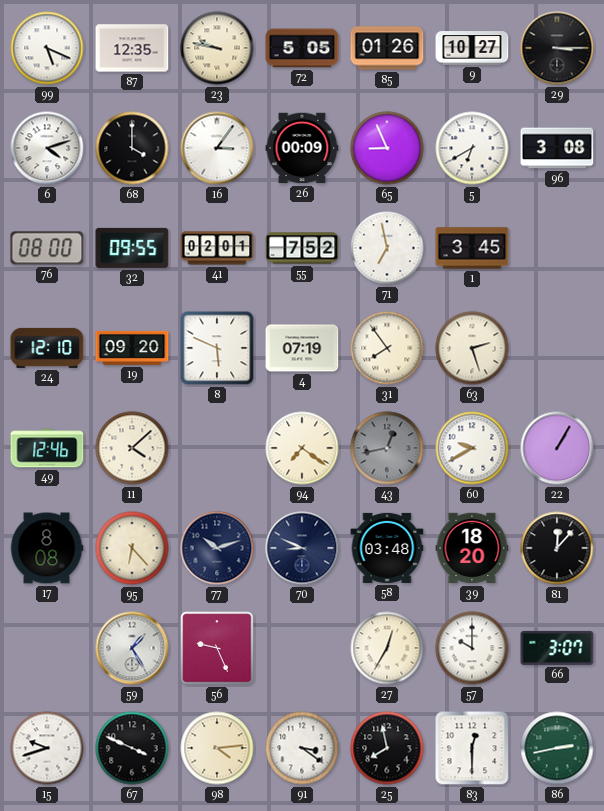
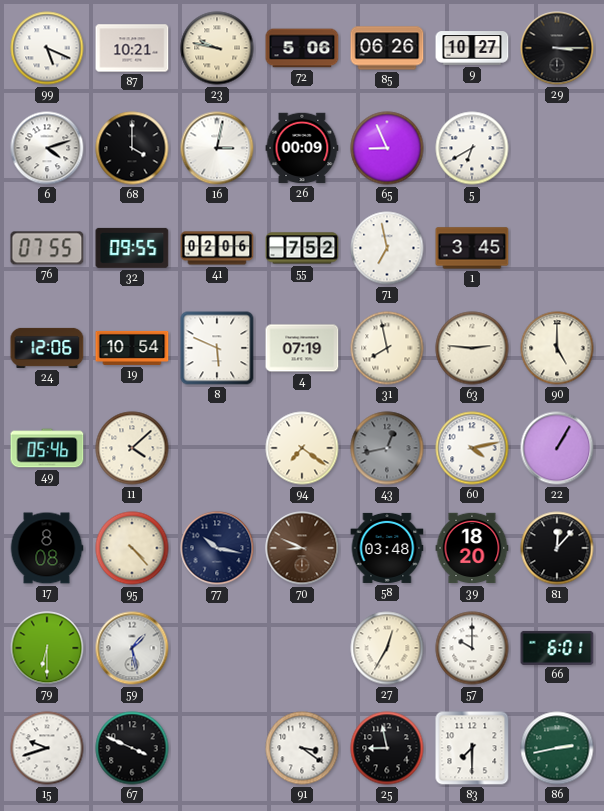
87: 12:35 -> 10:21 (132, 48)
72: 5:05 -> 5:06 (302, 48)
85: 01:26 -> 06:26 (387, 48)
16: 3:06 -> 3:02 (217, 148)
96: 3:08 -> none (557, 148)
76: 08:00 -> 07:55 (47, 248)
41: 02:01 -> 02:06 (217, 248)
24: 12:10 -> 12:06 (47, 348)
19: 09:20 -> 10:54 (132, 348)
31: 7:54 -> 7:58 (387, 348)
63: 2:27 -> 2:46 (472, 348)
90: none -> 5:00 (557, 348)
49: 12:46 -> 05:46 (47, 448)
60: 9:40 -> 4:13 (472, 448)
95: 6:23 -> 4:23 (132, 548)
77: 10:12 -> 10:17 (217, 548)
70 dial: navy -> brown (302, 548)
79: none -> 6:30 (47, 648)
59: 1:25 -> 1:28 (132, 648)
56: 9:26 -> none (217, 648)
66: 3:07 -> 6:01 (557, 648)
98: 4:14 -> none (217, 748)
25: 7:58 -> 8:58 (387, 748)
83: 12:30 -> 7:30 (472, 748)
